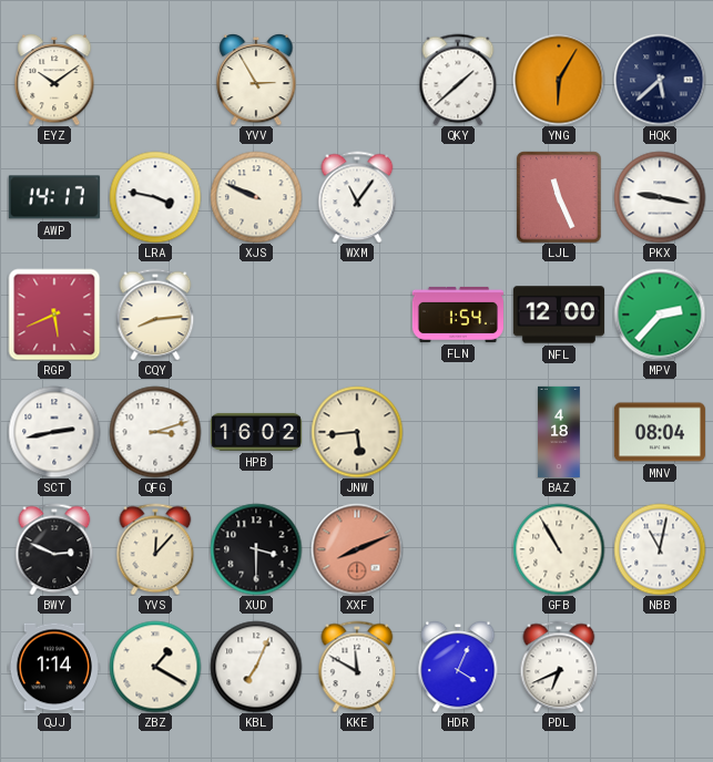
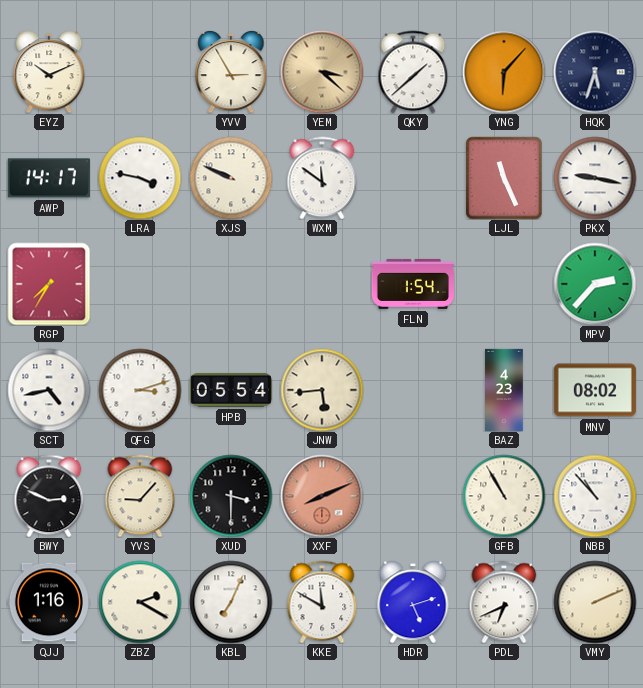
EYZ: 10:09 -> 10:11 (49, 72)
YEM: none -> 3:22 (322, 72)
YNG: 6:05 -> 6:07 (504, 72)
HQK: 5:38 -> 5:33 (595, 72)
WXM: 11:06 -> 11:51 (322, 178)
RGP: 5:41 -> 7:35 (49, 284)
CQY: 8:14 -> none (155, 315)
NFL: 12:00 -> none (559, 315)
SCT: 2:43 -> 4:43 (49, 390)
HPB: 16:02 -> 05:54 (231, 390)
BAZ: 4:18 -> 4:23 (504, 390)
MNV: 08:04 -> 08:02 (595, 390)
YVS: 12:07 -> 9:07 (140, 496)
NBB: 11:02 -> 10:53 (595, 496)
QJJ: 1:14 -> 1:16 (49, 602)
ZBZ: 1:20 -> 2:20 (140, 602)
HDR: 4:04 -> 5:12 (413, 602)
VMY: none -> 2:11 (595, 602)
